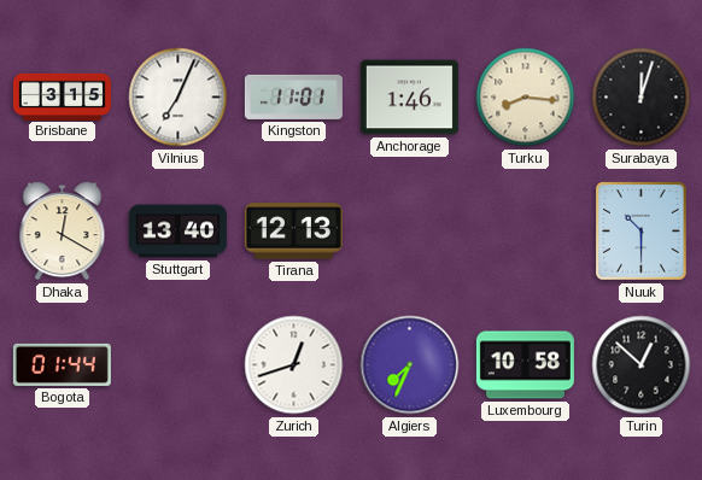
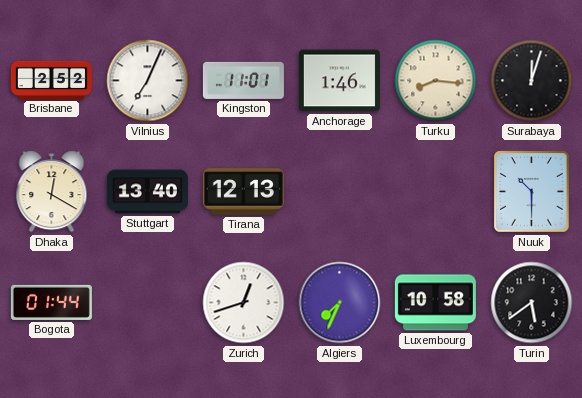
Brisbane: 3:15 -> 2:52 (51, 80)
Turin: 12:52 -> 5:39 (532, 303)
